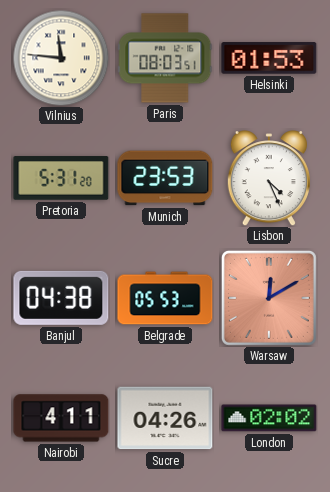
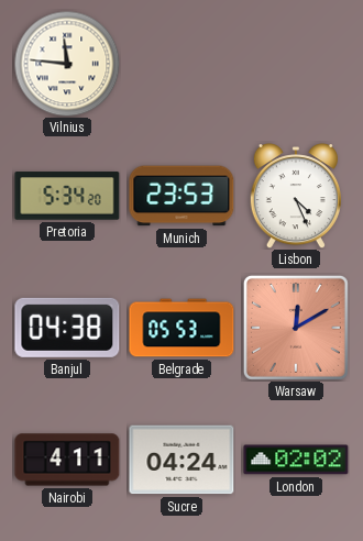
Paris: 08:03 -> none (165, 58)
Helsinki: 01:53 -> none (269, 58)
Pretoria: 5:31 -> 5:34 (67, 196)
Sucre: 04:26 -> 04:24 (182, 460)
